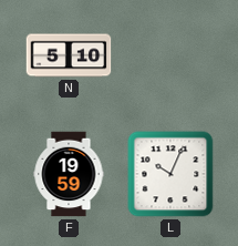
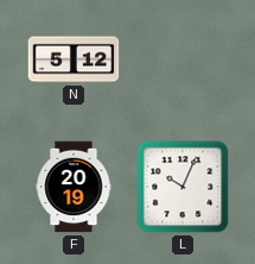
N: 5:10 -> 5:12 (74, 59)
F: 19:59 -> 20:19 (74, 187)
